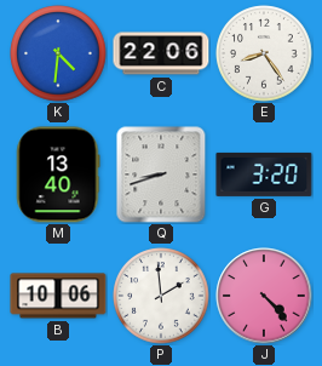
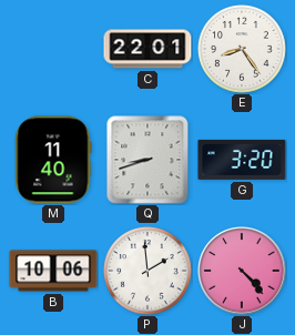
K: 4:31 -> none (58, 53)
C: 22:06 -> 22:01 (147, 49)
M: 13:40 -> 11:40 (53, 160)
